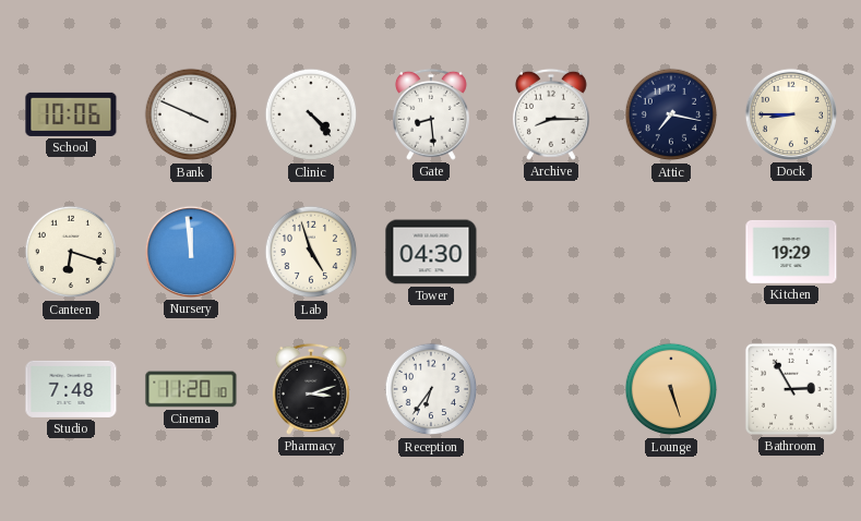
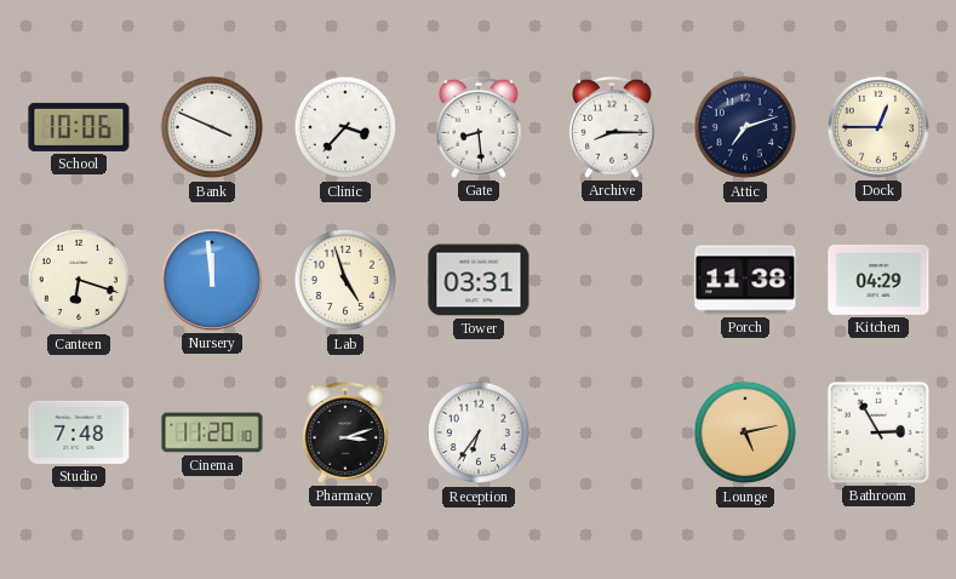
Clinic: 4:23 -> 3:37 (345, 127)
Attic: 7:17 -> 7:12 (745, 127)
Dock: 8:45 -> 12:45 (878, 127)
Tower: 04:30 -> 03:31 (479, 280)
Porch: none -> 11:38 (745, 280)
Kitchen: 19:29 -> 04:29 (878, 280)
Lounge: 5:27 -> 5:13 (745, 432)
